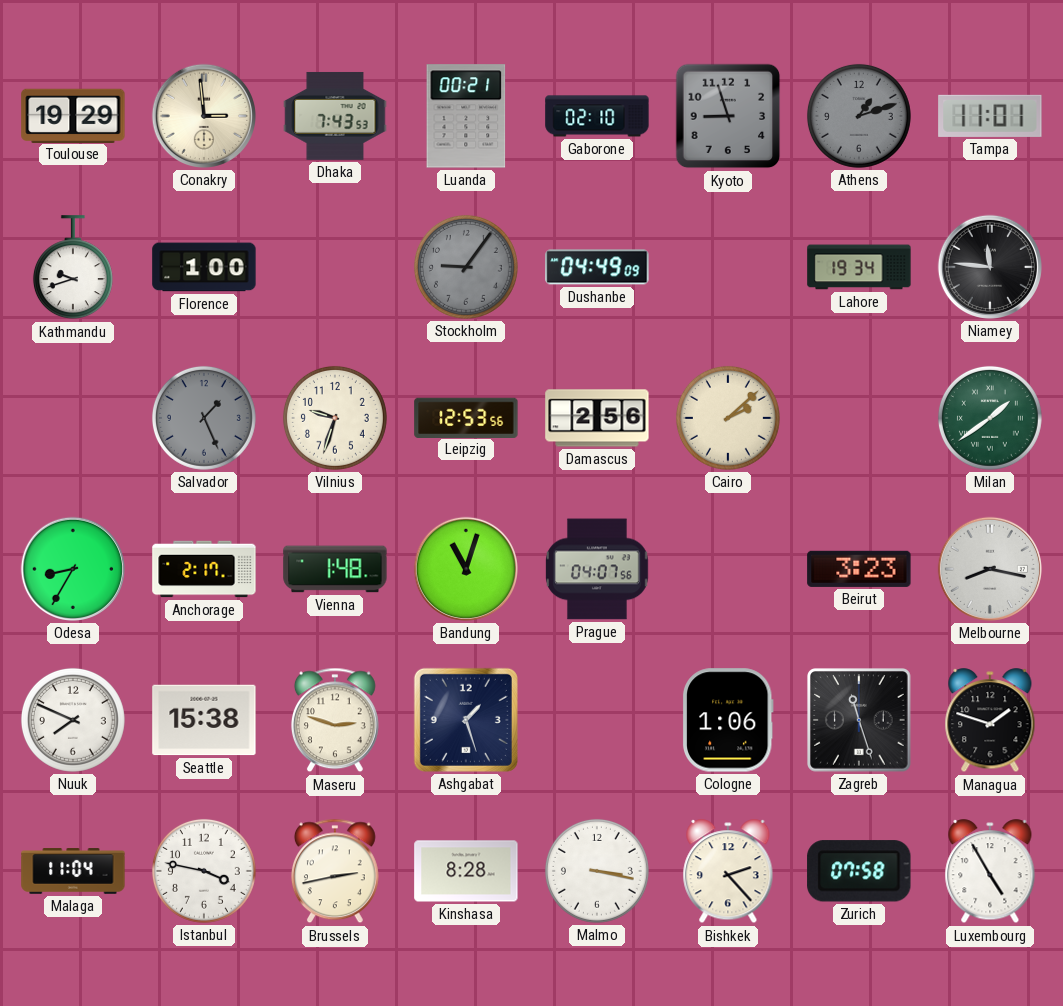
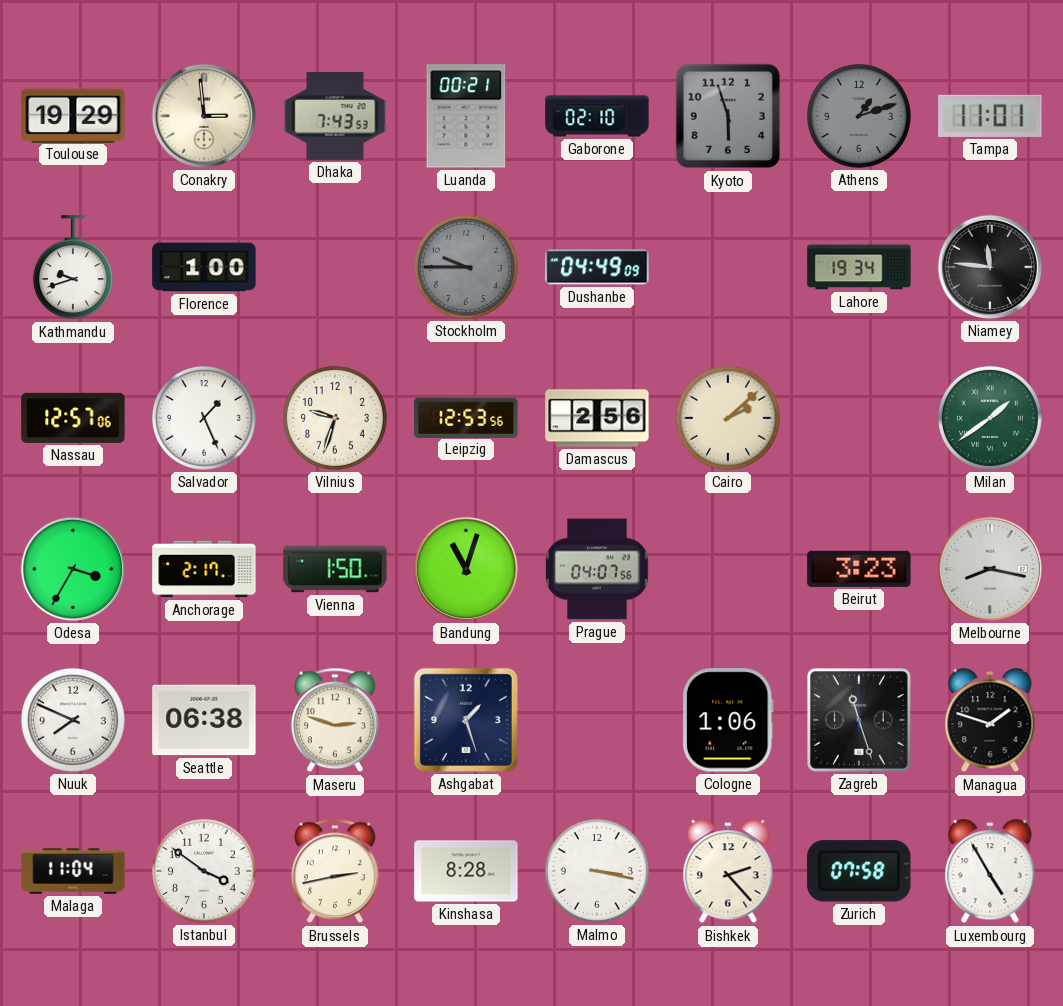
Kyoto: 8:57 -> 5:57 (728, 116)
Stockholm: 9:06 -> 9:45 (466, 267)
Nassau: none -> 12:57 (73, 418)
Salvador dial: grey -> white (204, 418)
Odesa: 8:35 -> 3:35 (73, 569)
Vienna: 1:48 -> 1:50 (335, 569)
Seattle: 15:38 -> 06:38 (204, 720)
Istanbul: 3:47 -> 3:51 (204, 871)
